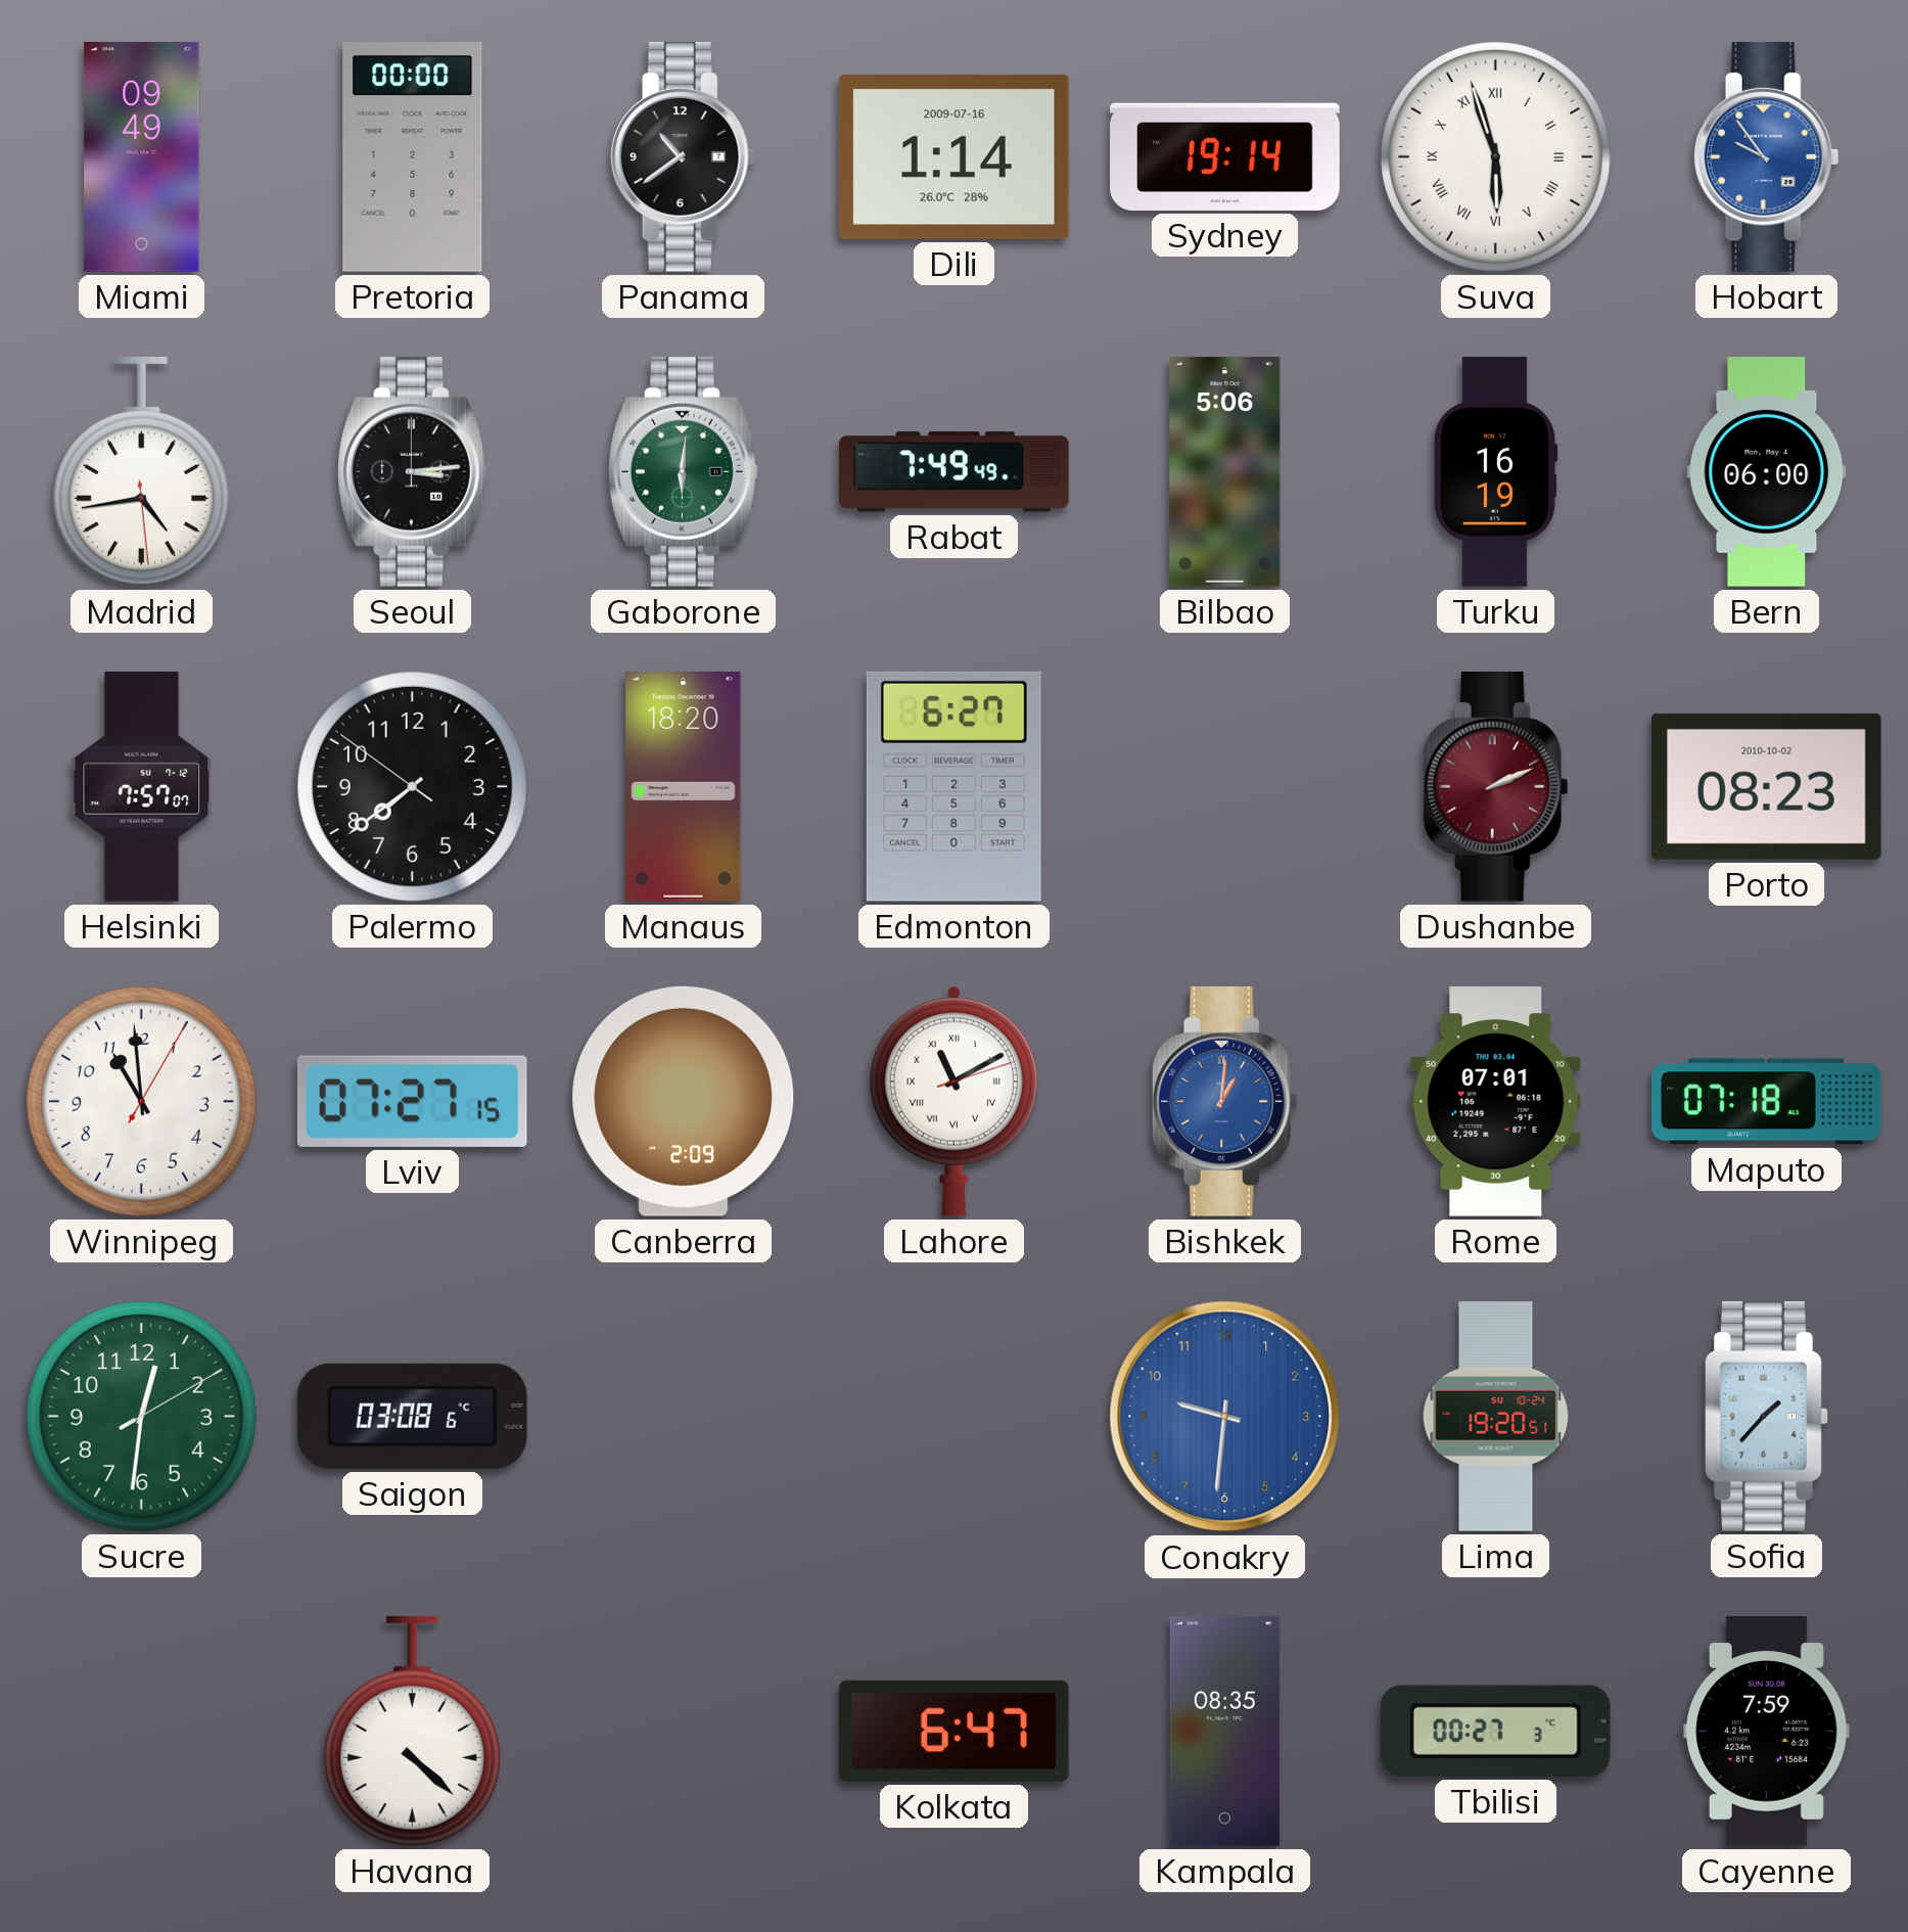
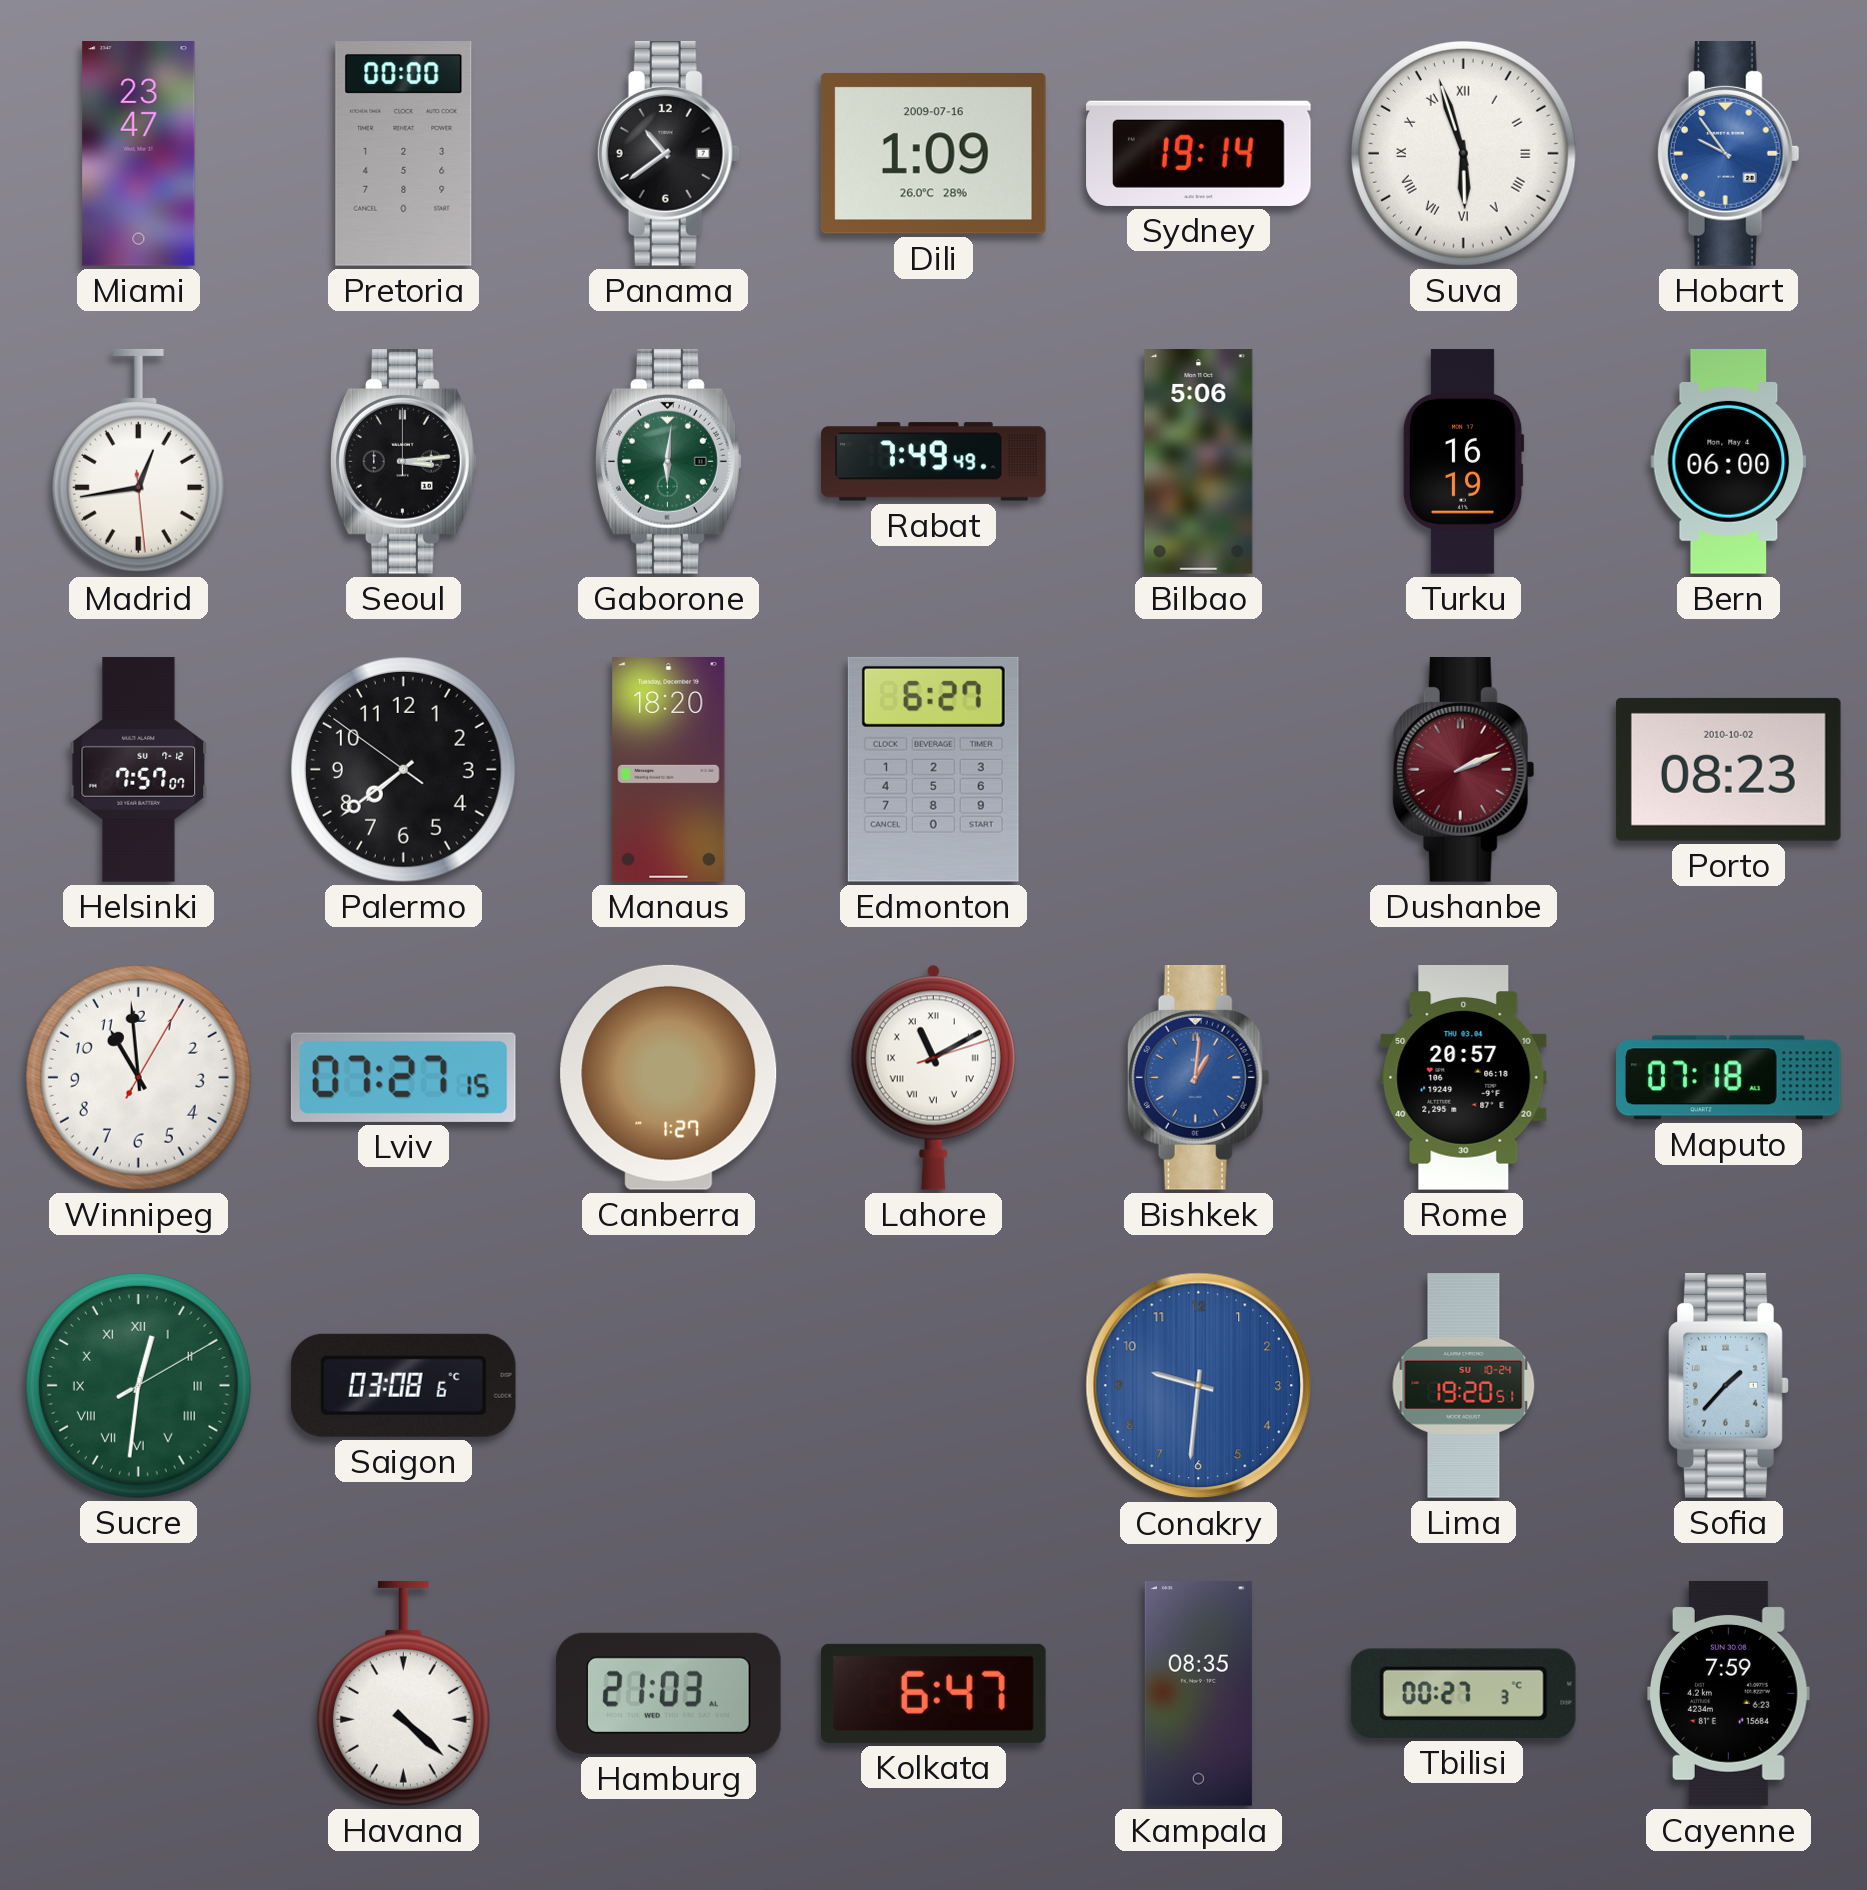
Miami: 09:49 -> 23:47 (139, 154)
Dili: 1:14 -> 1:09 (933, 153)
Madrid: 4:43 -> 12:43 (138, 461)
Canberra: 2:09 -> 1:27 (669, 1077)
Rome: 07:01 -> 20:57 (1464, 1078)
Sucre numerals: Arabic -> Roman (138, 1385)
Hamburg: none -> 21:03 (669, 1693)
